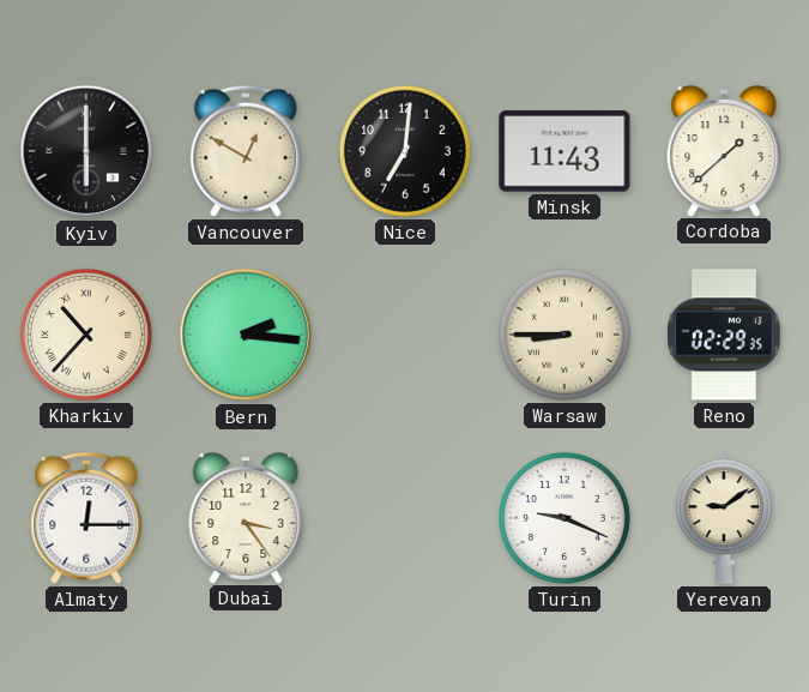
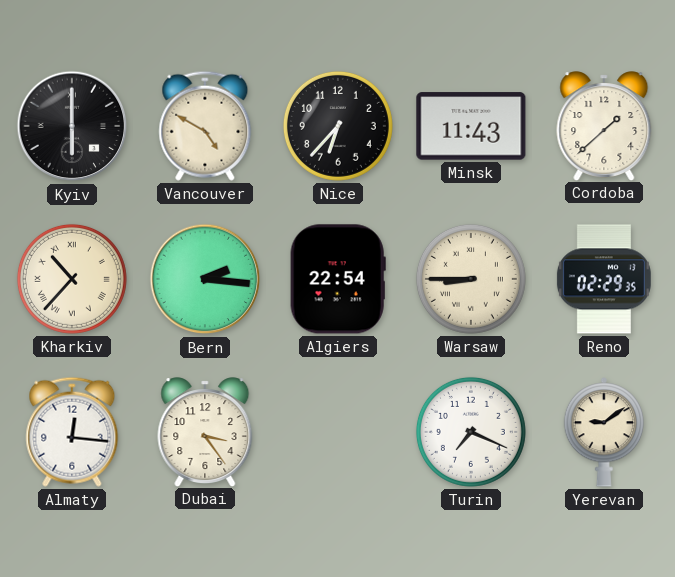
Vancouver: 12:50 -> 4:50 (205, 126)
Nice: 7:01 -> 6:37 (338, 126)
Algiers: none -> 22:54 (338, 279)
Almaty: 12:15 -> 12:16 (72, 432)
Turin: 9:19 -> 7:19 (471, 432)
